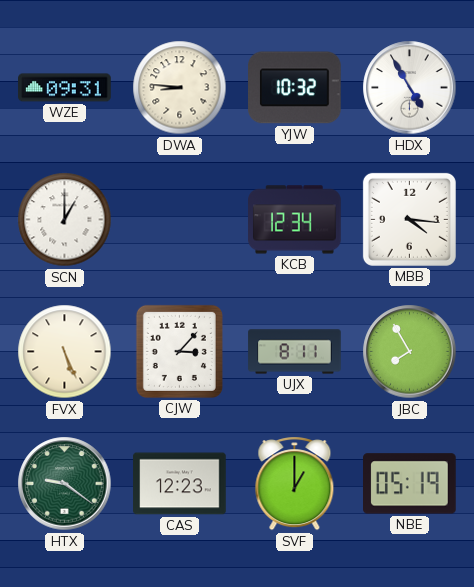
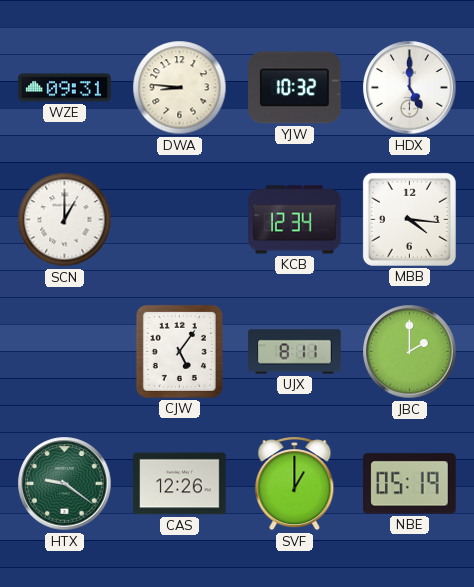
HDX: 4:55 -> 5:00 (410, 88)
FVX: 5:26 -> none (65, 352)
CJW: 3:07 -> 5:06 (179, 351)
JBC: 7:55 -> 2:00 (410, 352)
CAS: 12:23 -> 12:26 (180, 484)
